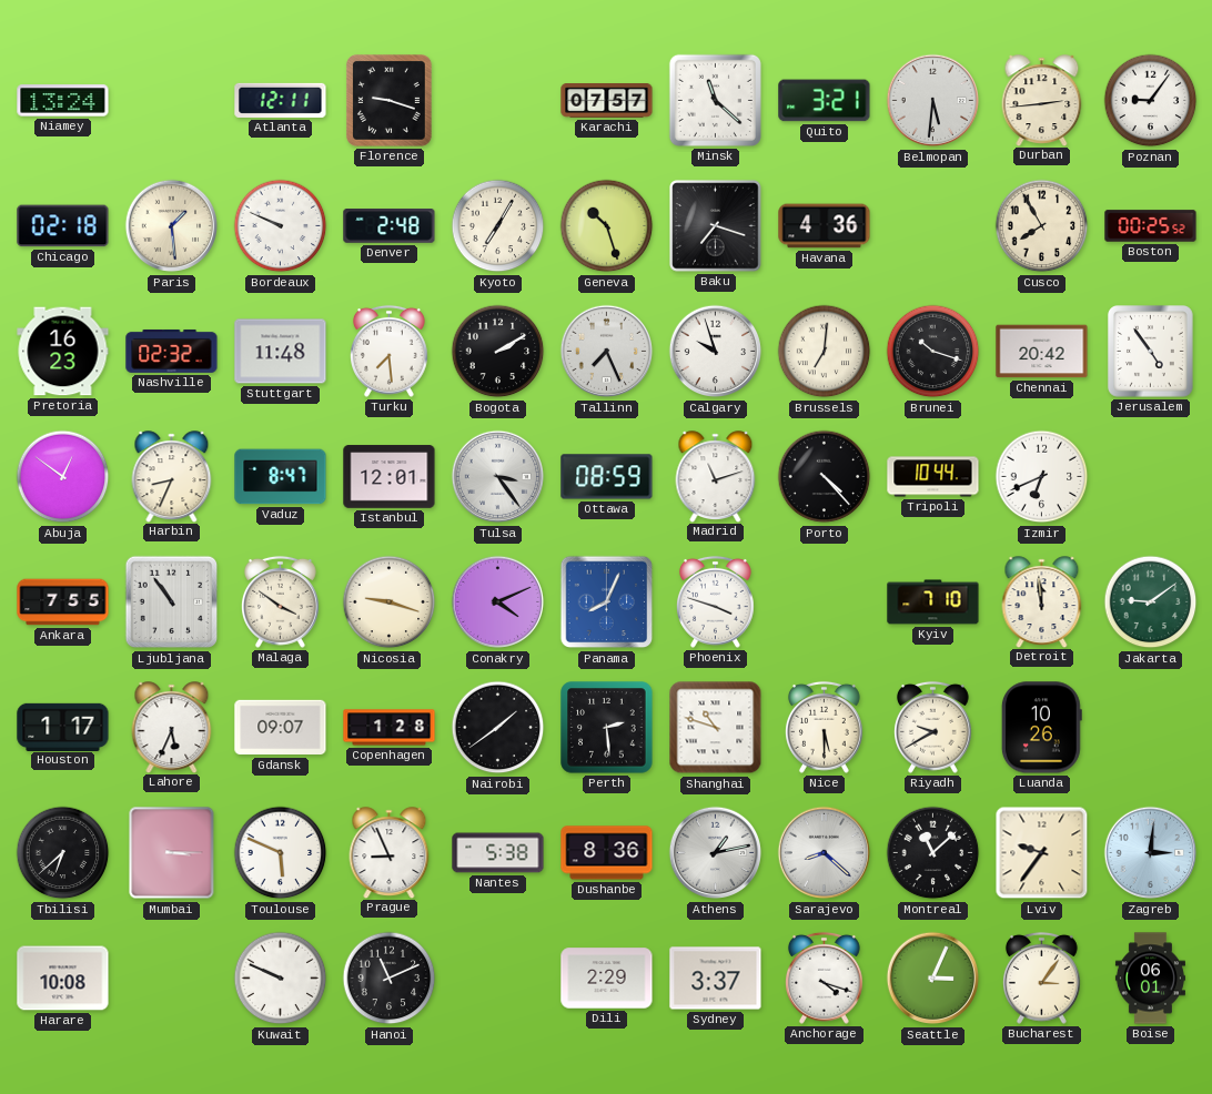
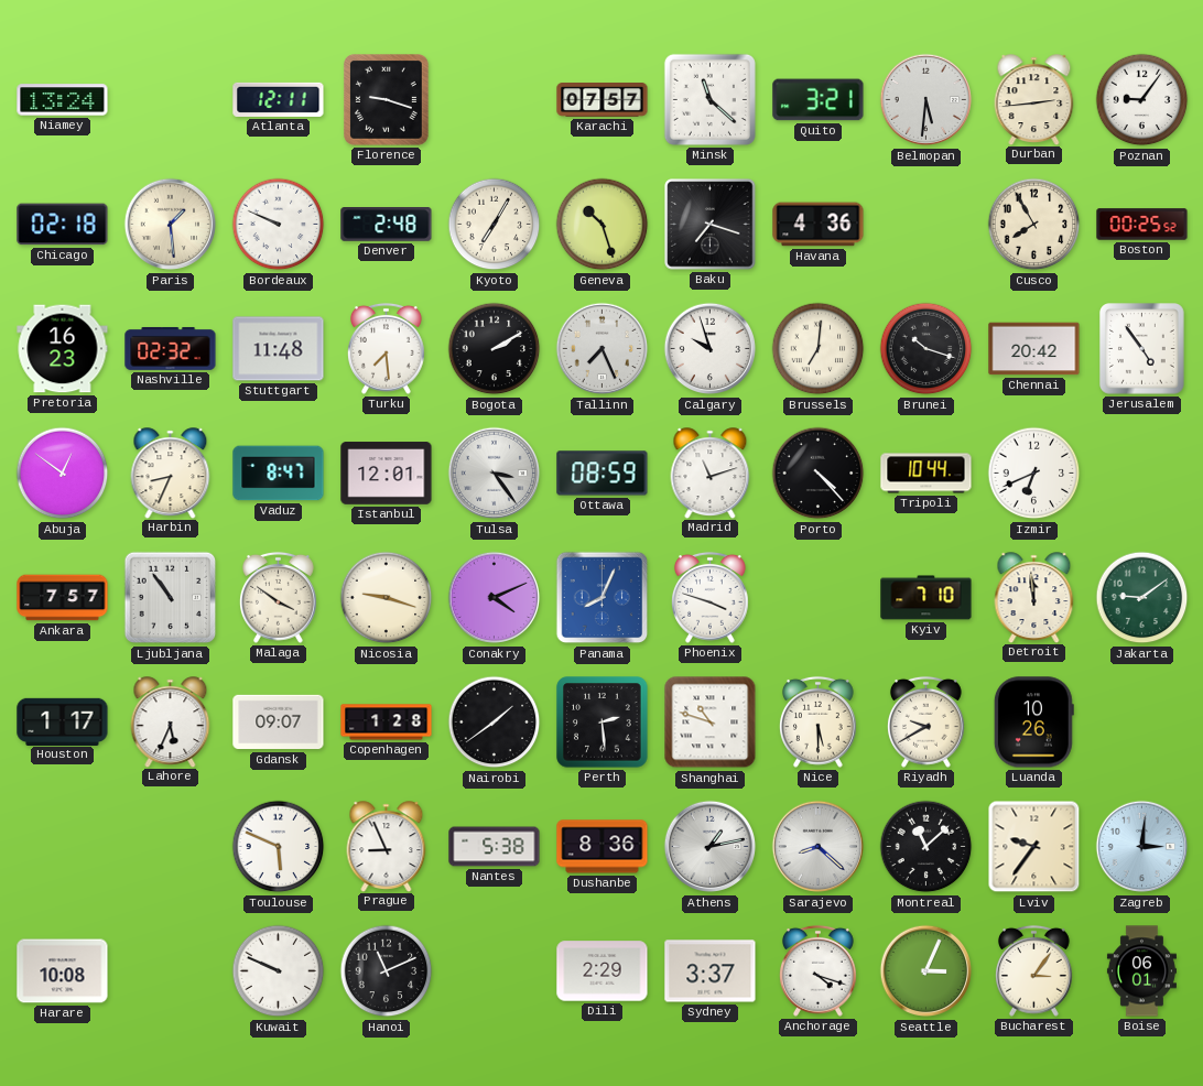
Ankara: 7:55 -> 7:57 (63, 598)
Tbilisi: 6:38 -> none (63, 853)
Mumbai: 3:15 -> none (172, 853)
